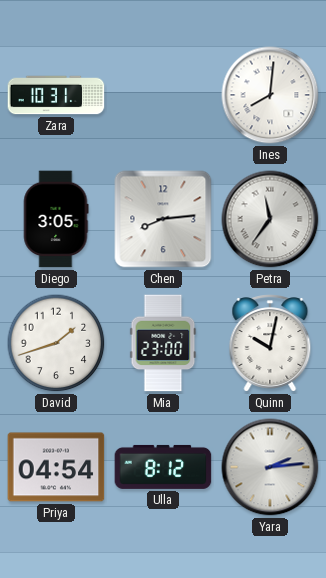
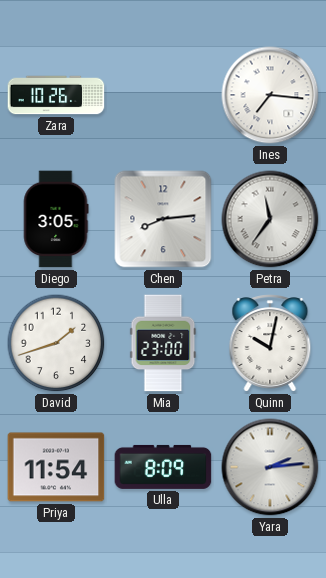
Zara: 10:31 -> 10:26 (56, 95)
Ines: 8:01 -> 7:16 (270, 95)
Priya: 04:54 -> 11:54 (56, 467)
Ulla: 8:12 -> 8:09 (163, 467)
